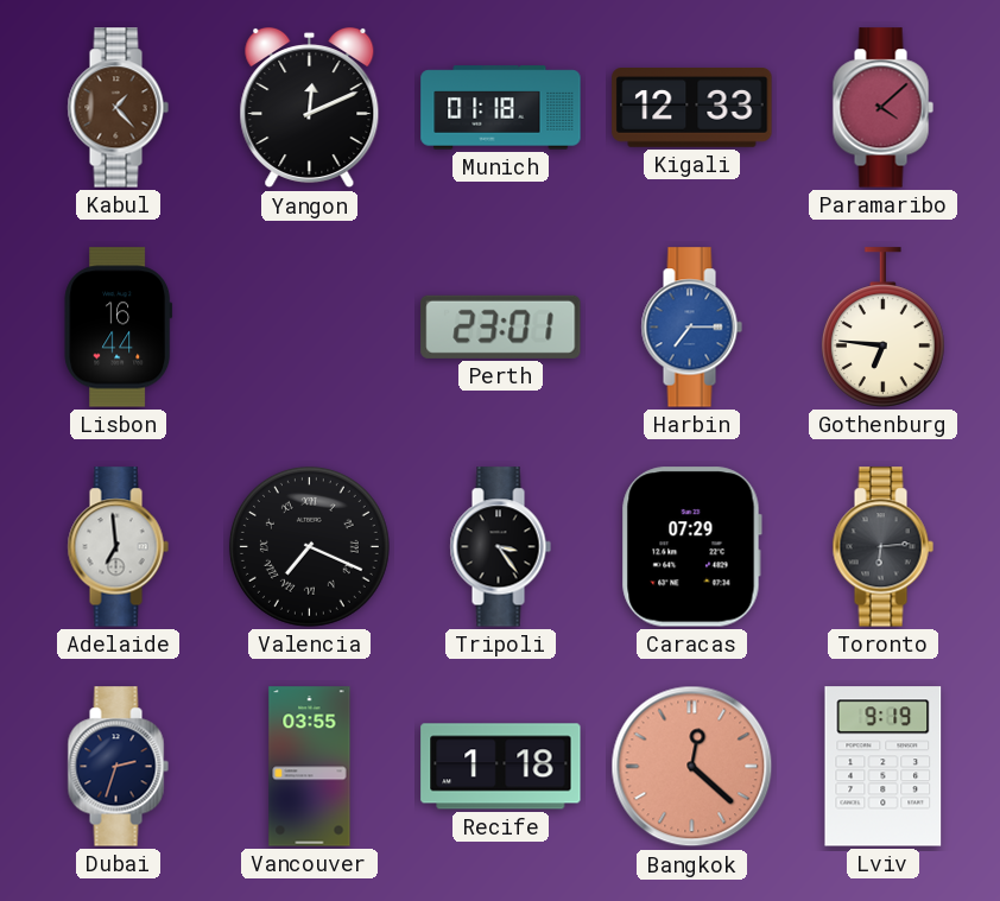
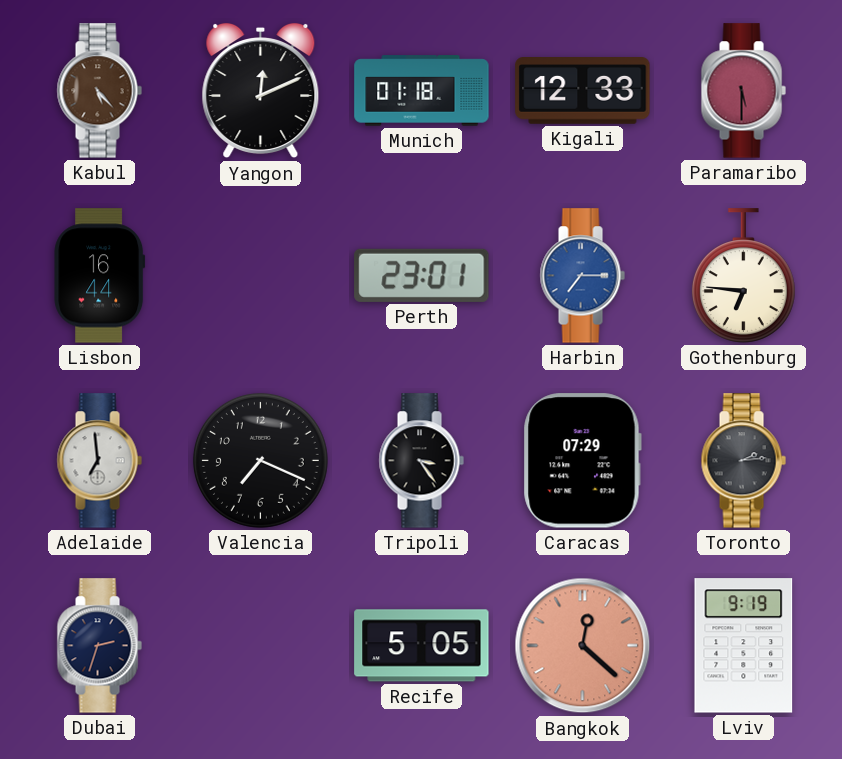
Kabul: 1:23 -> 5:23 (99, 91)
Paramaribo: 4:08 -> 5:30 (743, 91)
Valencia numerals: Roman -> Arabic (260, 460)
Toronto: 6:14 -> 2:14 (743, 461)
Vancouver: 03:55 -> none (310, 767)
Recife: 1:18 -> 5:05 (422, 646)
